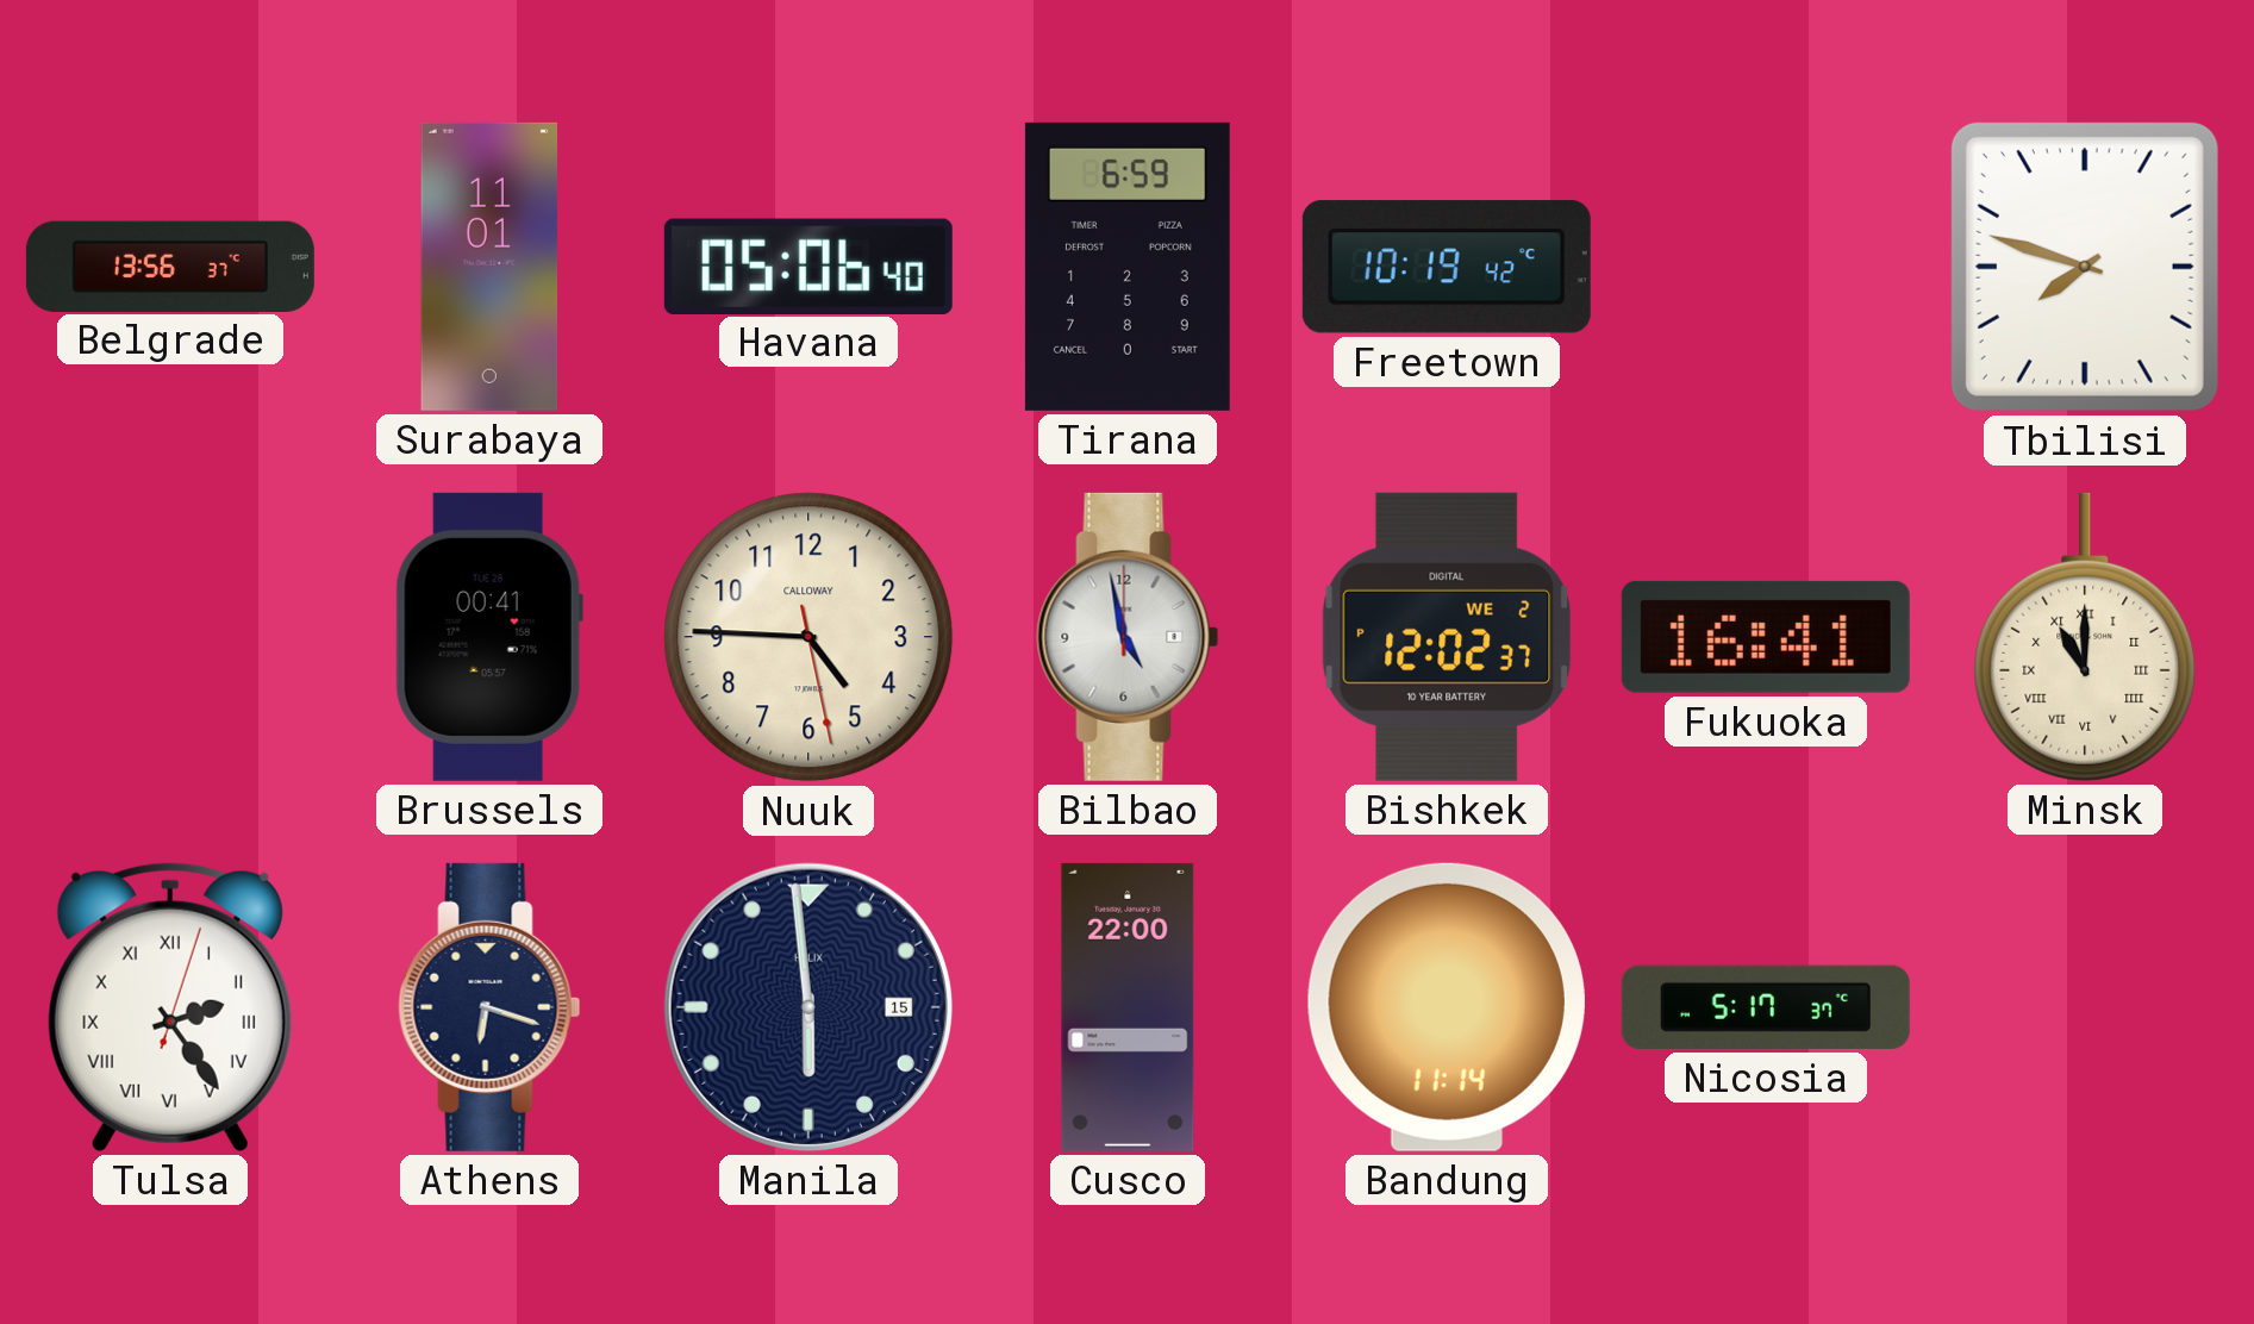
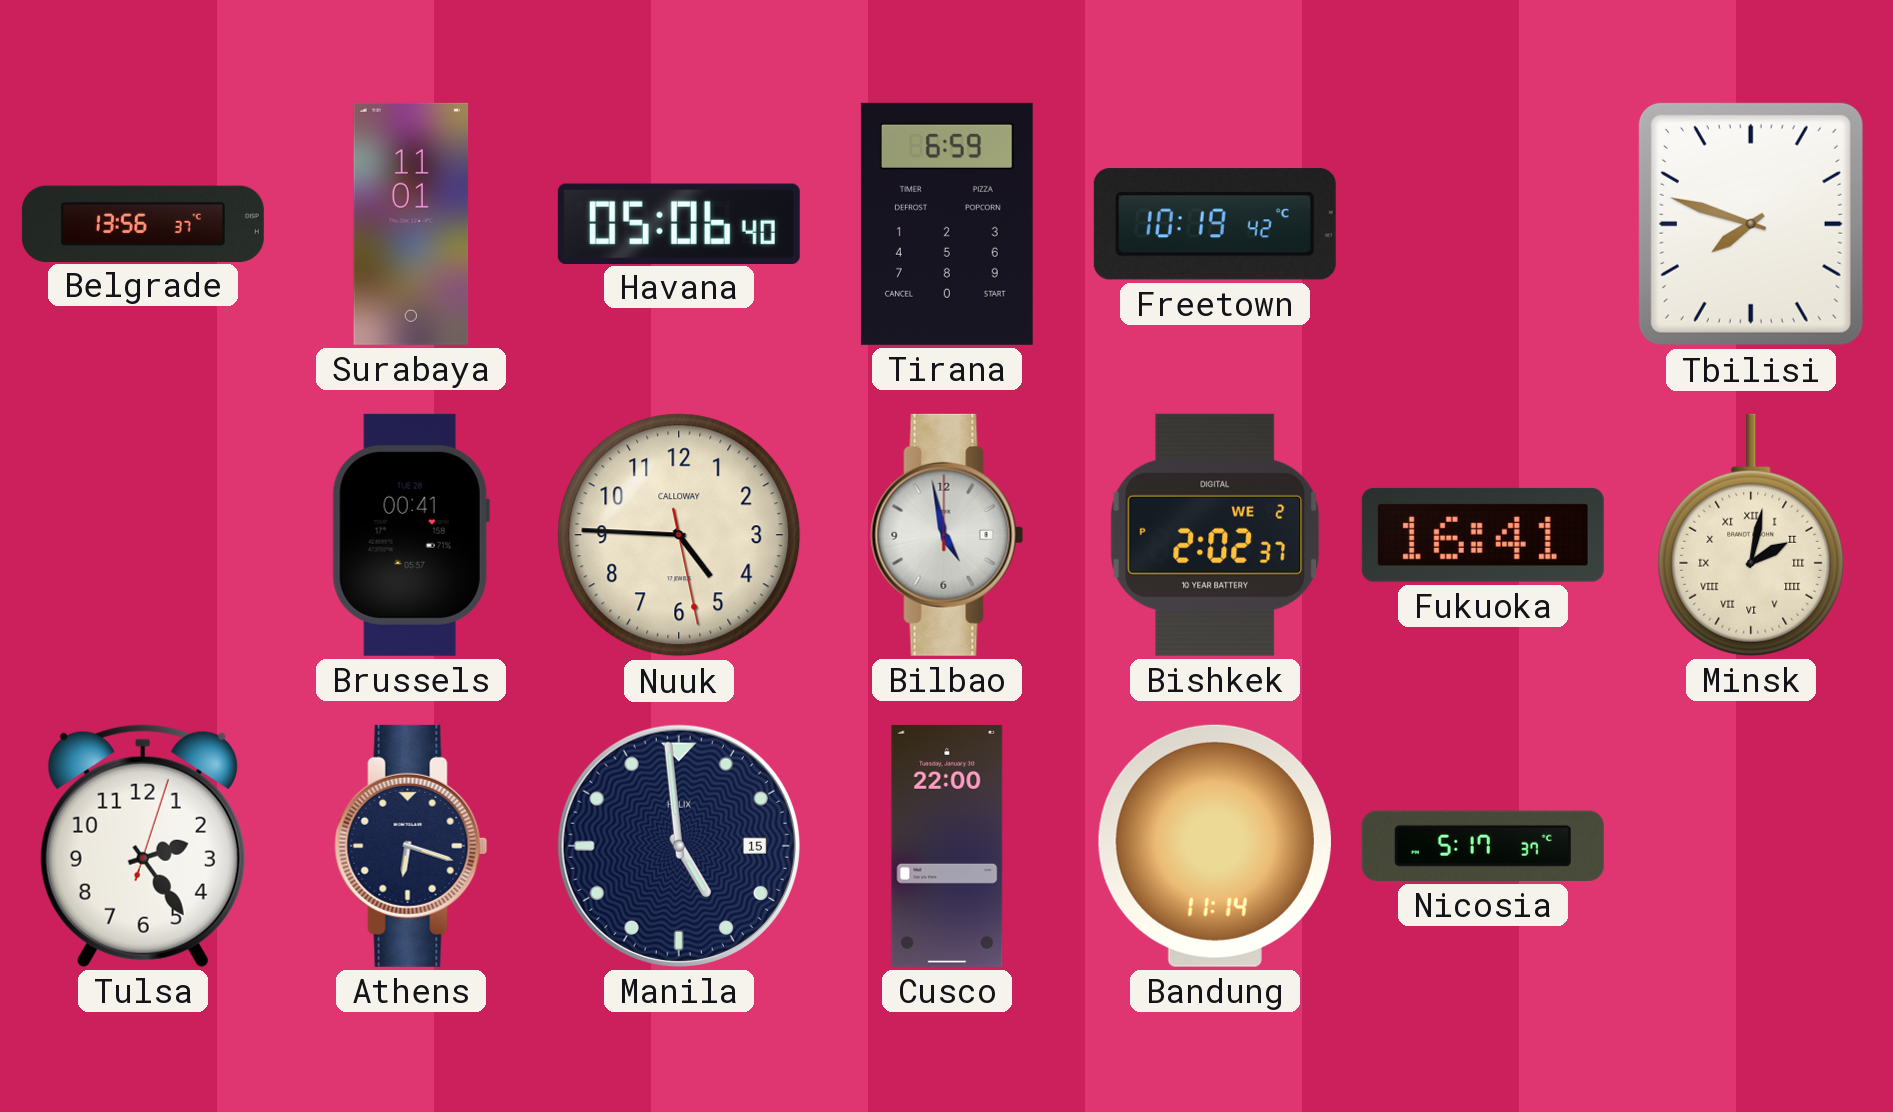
Bishkek: 12:02 -> 2:02 (1215, 535)
Minsk: 11:00 -> 2:02 (1751, 535)
Tulsa numerals: Roman -> Arabic (143, 846)
Manila: 5:59 -> 4:59 (679, 846)
